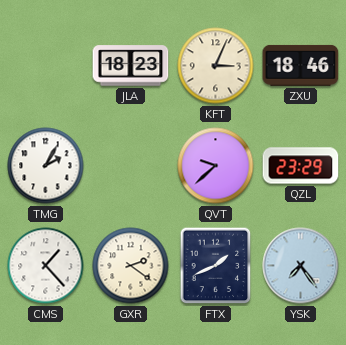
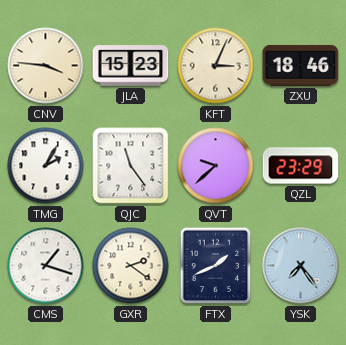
CNV: none -> 3:46 (46, 66)
JLA: 18:23 -> 15:23 (131, 66)
QJC: none -> 11:24 (131, 166)
CMS: 1:23 -> 1:18 (46, 266)
